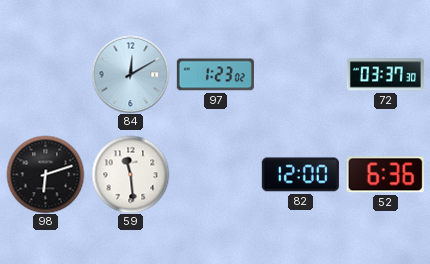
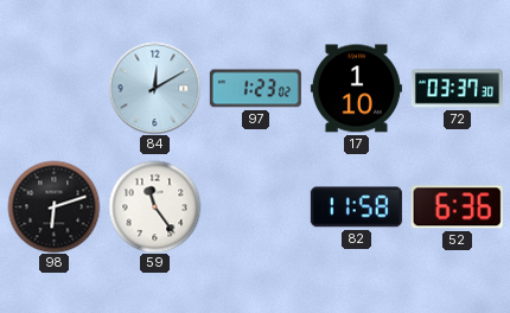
17: none -> 1:10 (356, 89)
59: 11:29 -> 11:24 (154, 206)
82: 12:00 -> 11:58 (356, 207)
